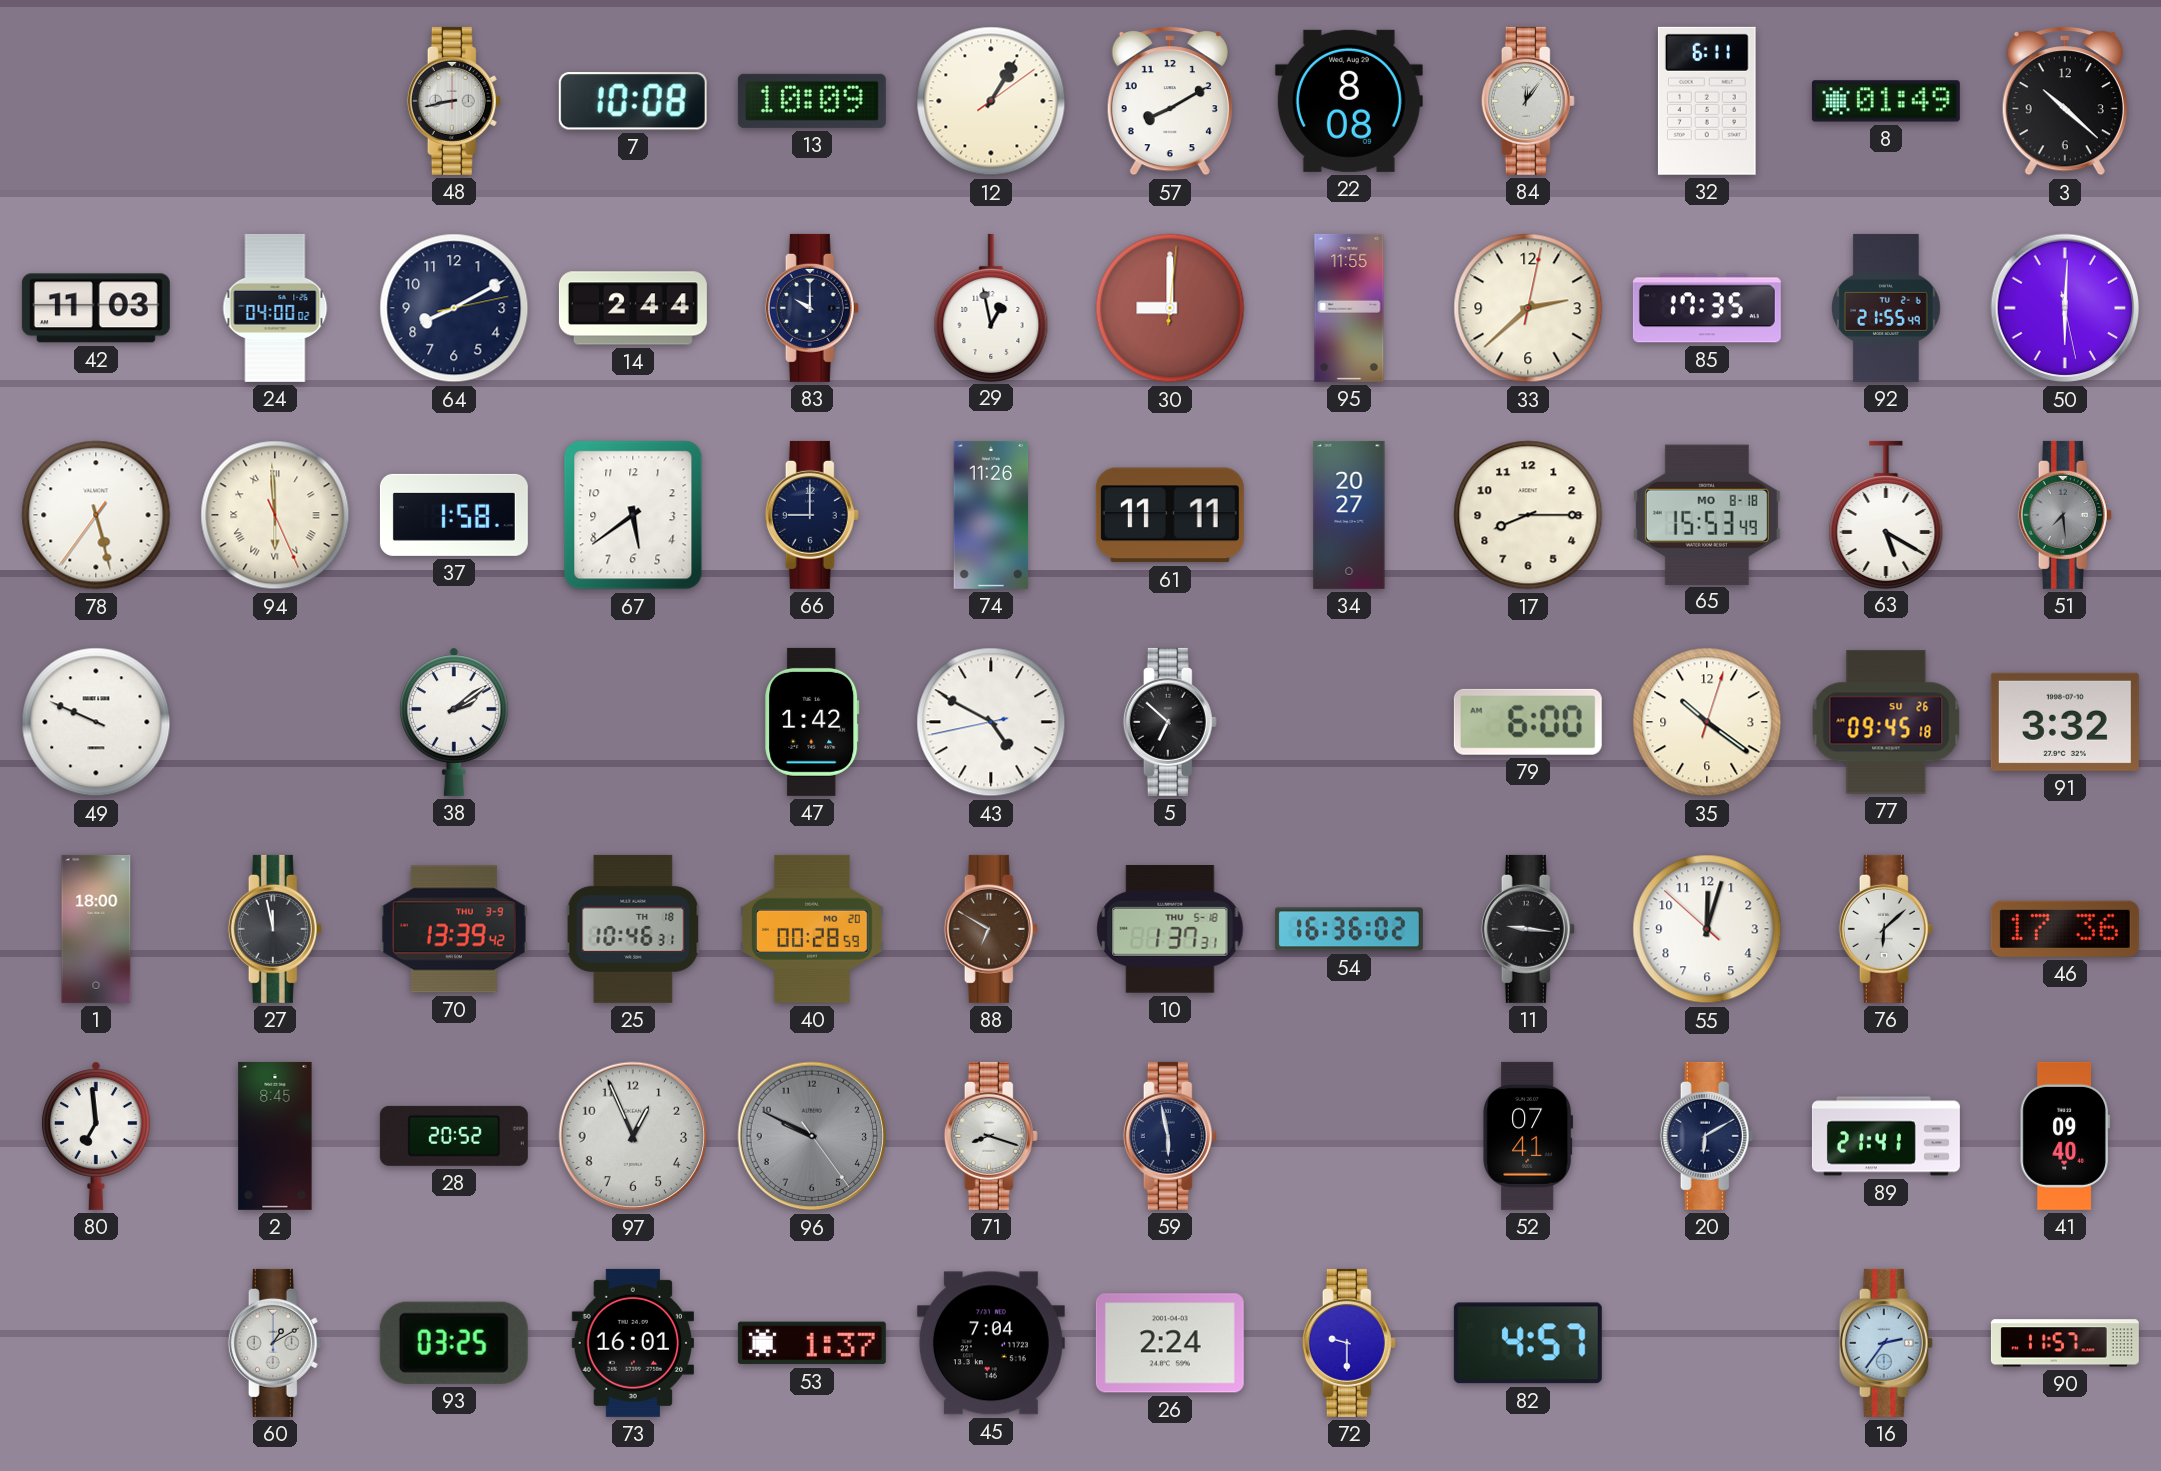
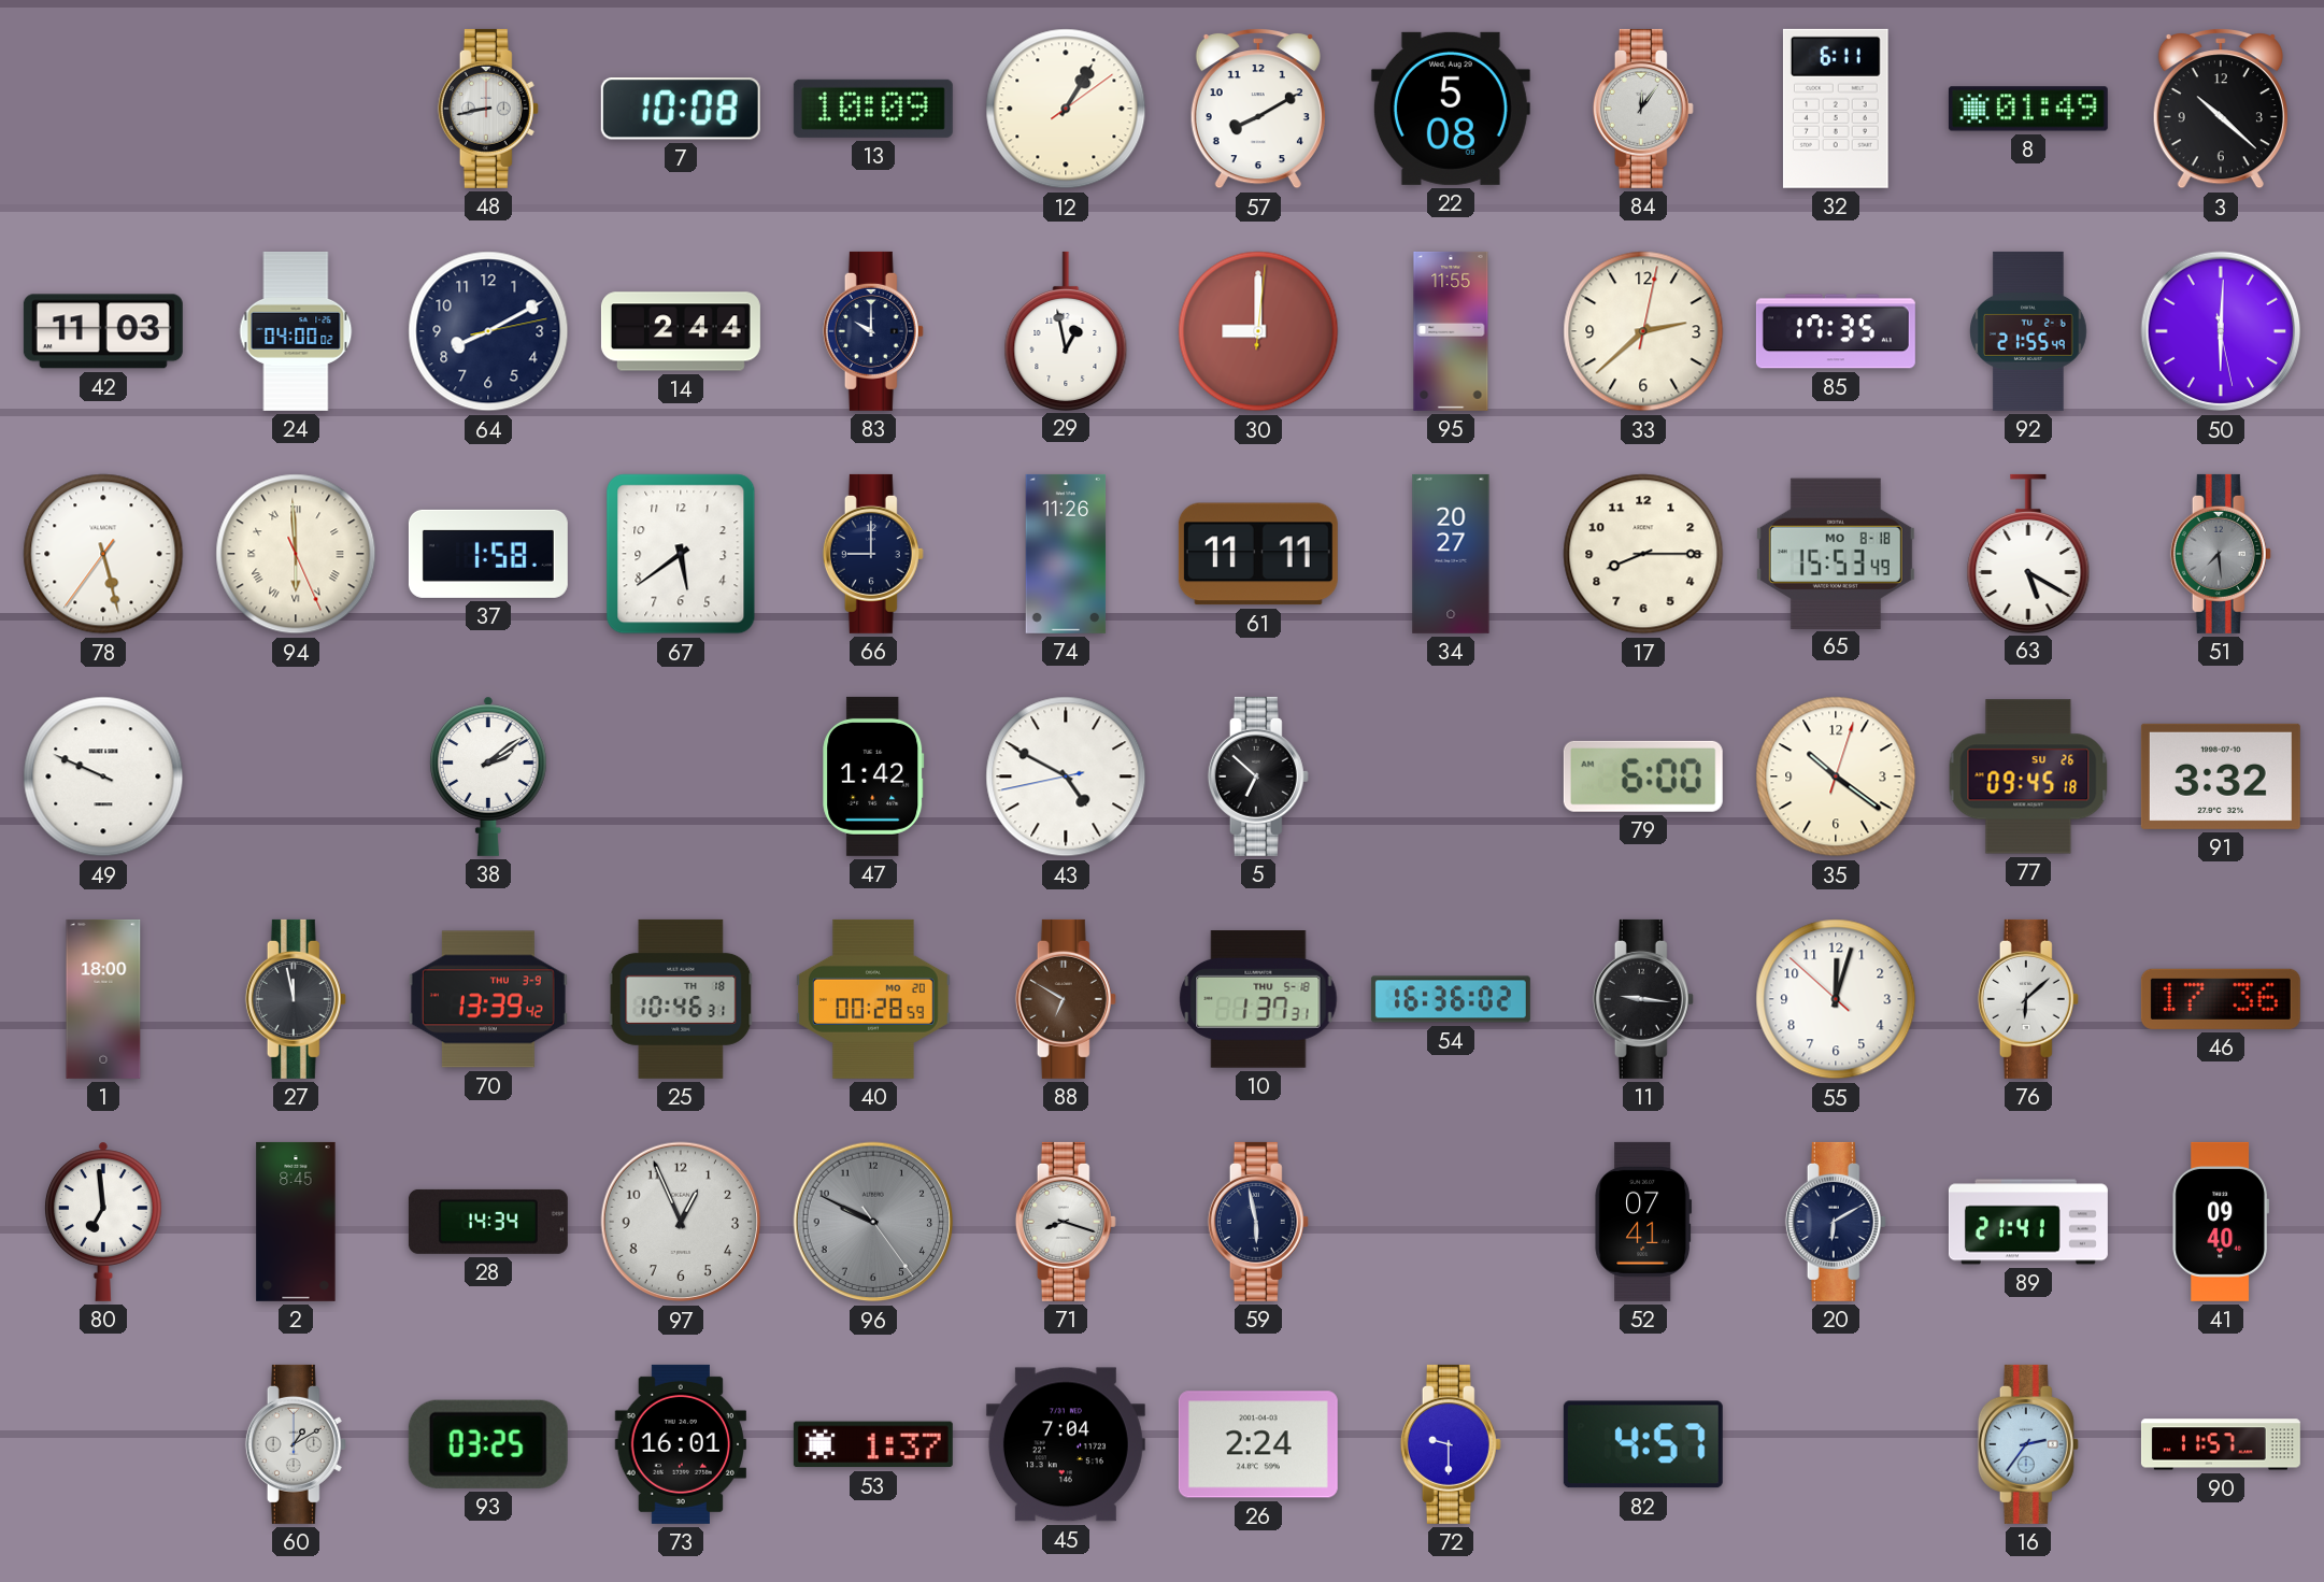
22: 8:08 -> 5:08 (1451, 109)
28: 20:52 -> 14:34 (488, 1222)
